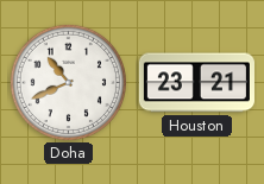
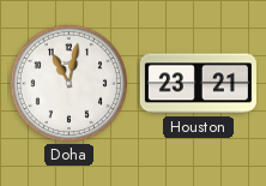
Doha: 10:41 -> 11:02 (68, 83)
